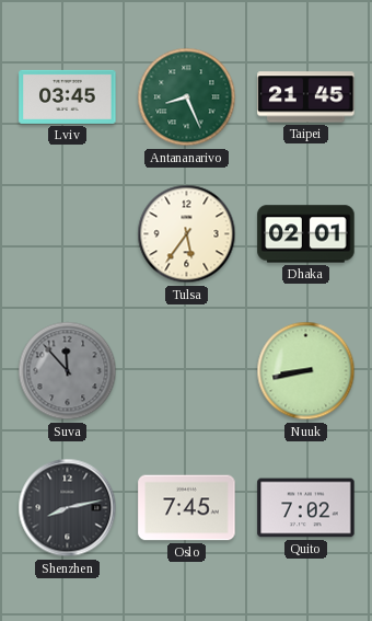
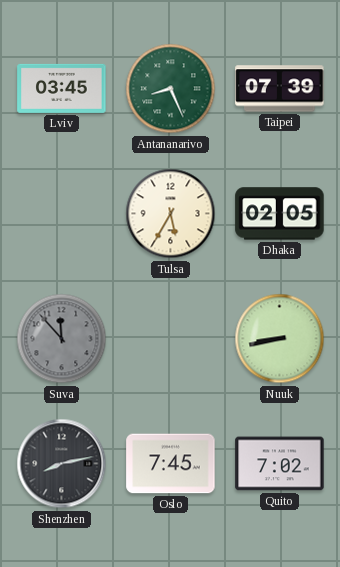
Taipei: 21:45 -> 07:39 (280, 89)
Tulsa: 5:36 -> 5:35 (171, 214)
Dhaka: 02:01 -> 02:05 (280, 214)
